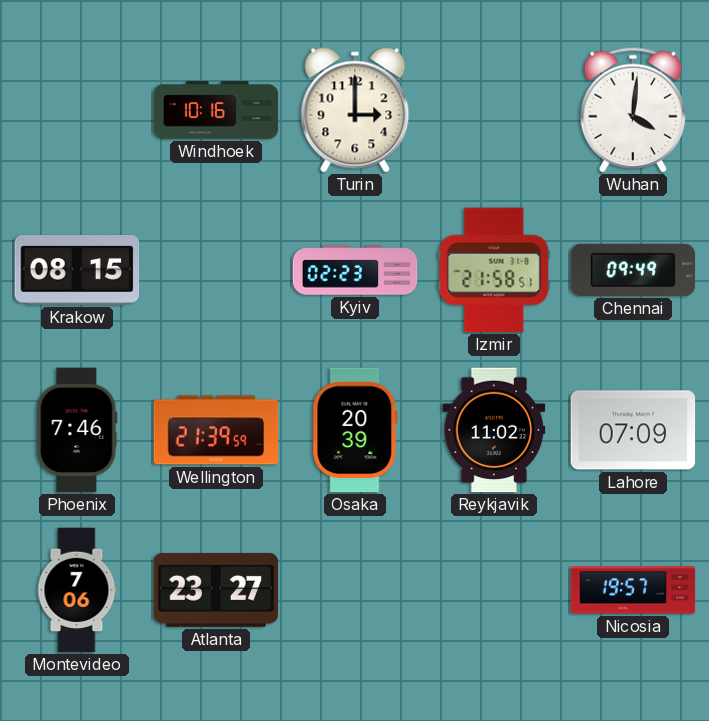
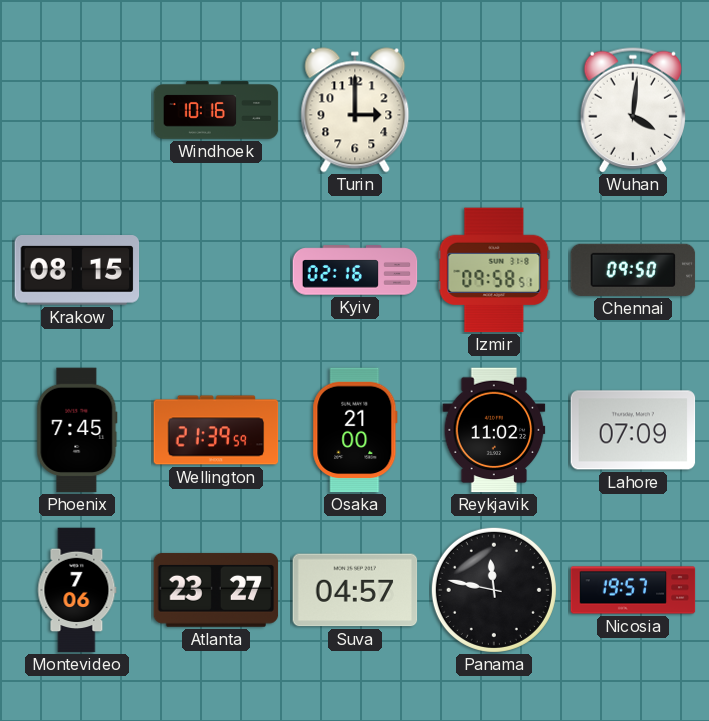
Kyiv: 02:23 -> 02:16 (355, 270)
Izmir: 21:58 -> 09:58 (494, 270)
Chennai: 09:49 -> 09:50 (633, 270)
Phoenix: 7:46 -> 7:45 (77, 430)
Osaka: 20:39 -> 21:00 (355, 430)
Suva: none -> 04:57 (355, 590)
Panama: none -> 11:47 (494, 590)
